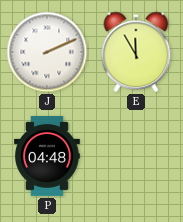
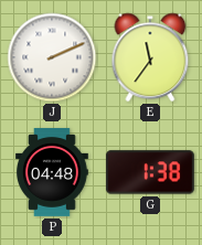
E: 11:55 -> 11:36 (150, 57)
G: none -> 1:38 (150, 172)
